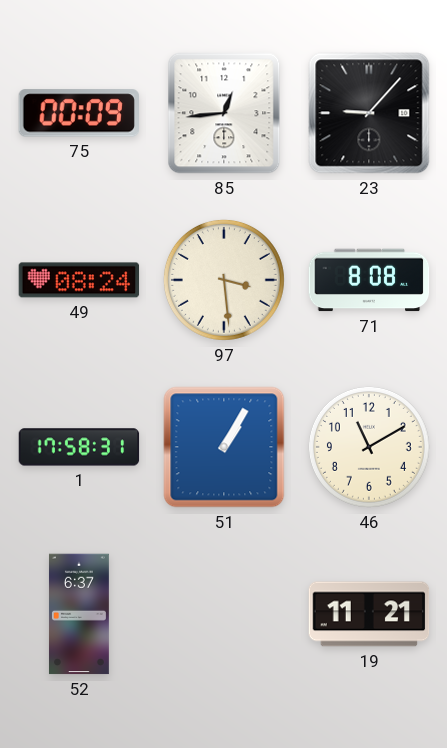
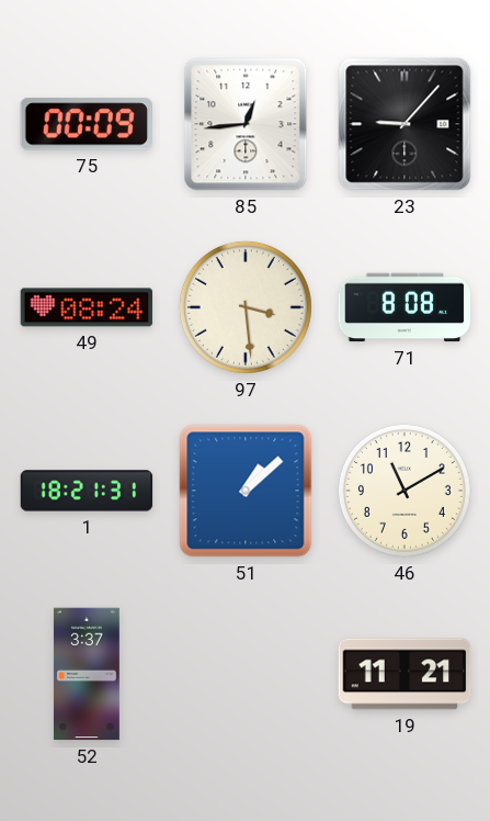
1: 17:58 -> 18:21 (87, 491)
51: 1:05 -> 1:08 (246, 491)
52: 6:37 -> 3:37 (87, 674)
